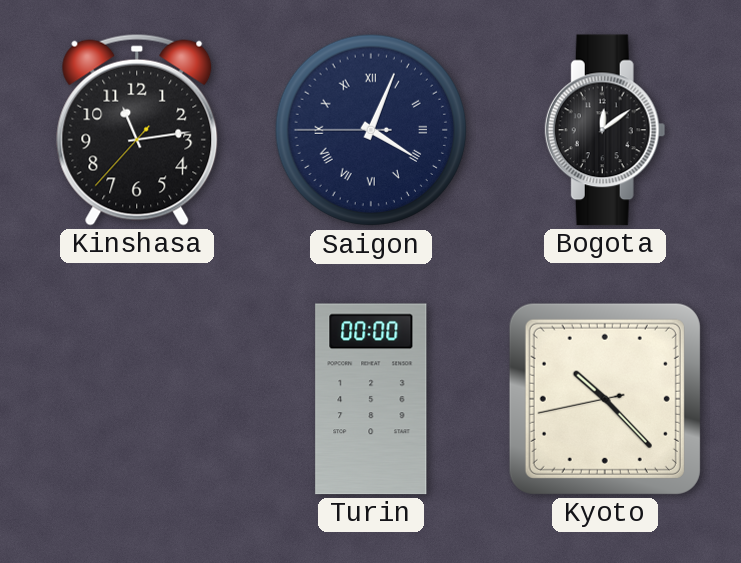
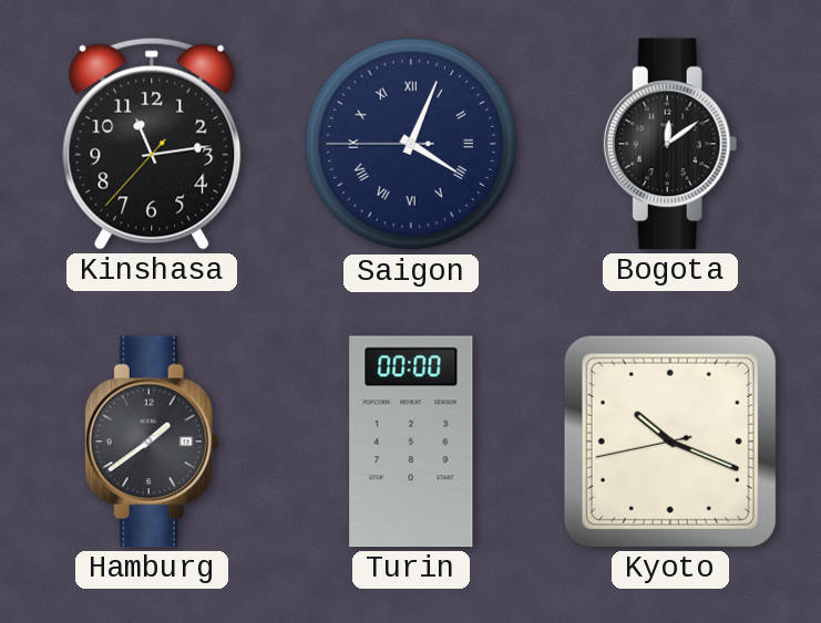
Hamburg: none -> 1:39 (152, 442)
Kyoto: 10:22 -> 10:18 (670, 442)
